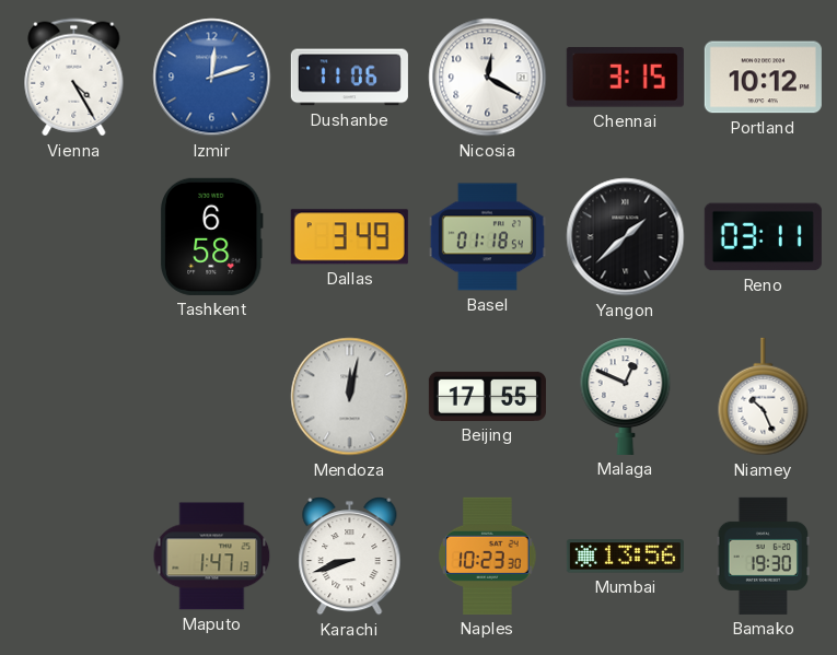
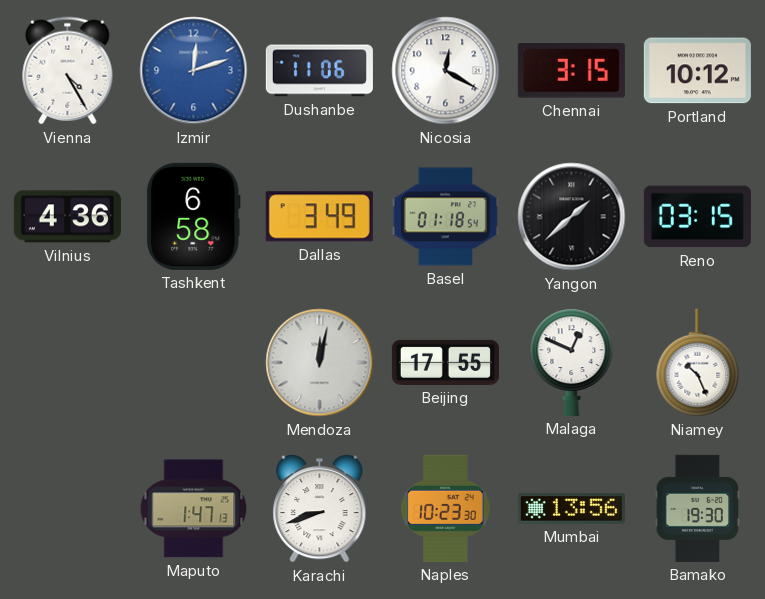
Vilnius: none -> 4:36 (67, 217)
Reno: 03:11 -> 03:15 (697, 217)
